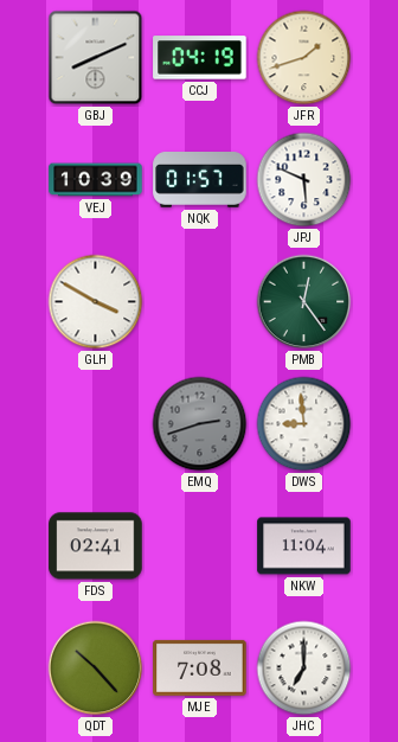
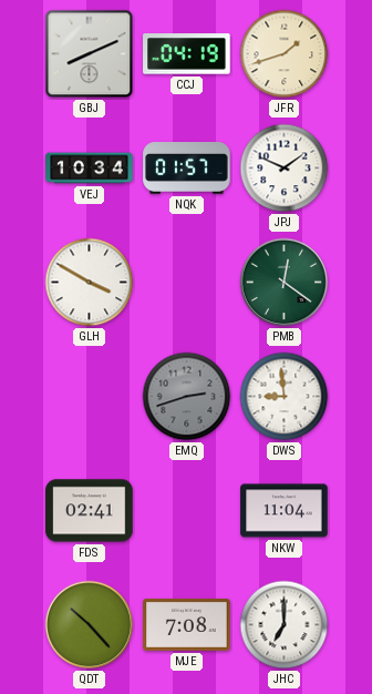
VEJ: 10:39 -> 10:34 (90, 169)
JPJ: 5:49 -> 1:49 (285, 169)
PMB: 12:24 -> 12:21 (285, 283)
